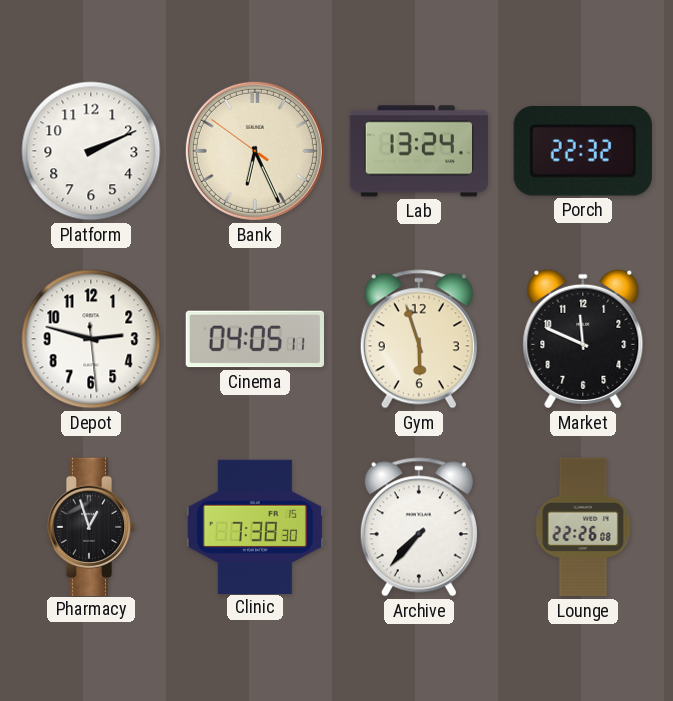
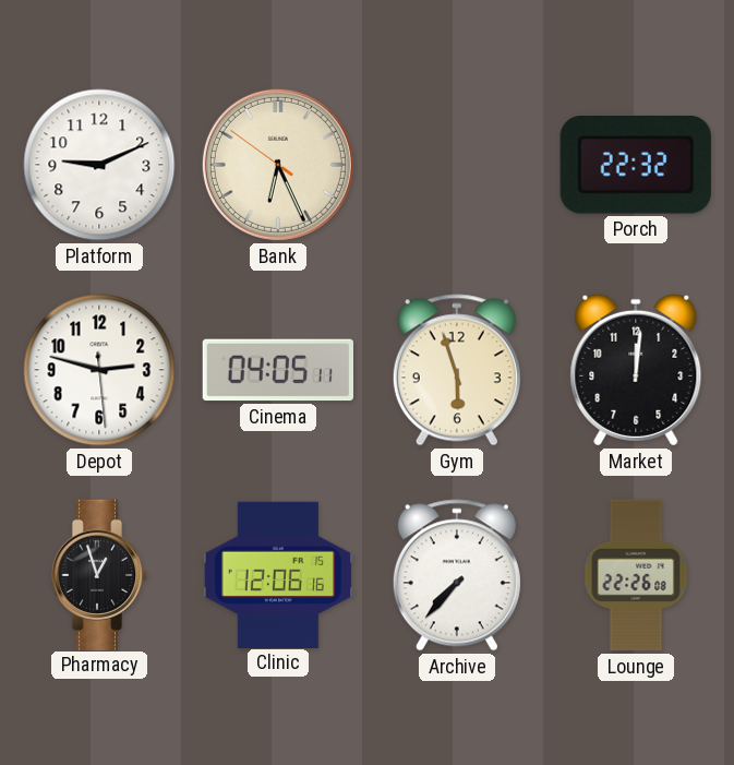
Platform: 2:11 -> 9:11 (99, 165)
Lab: 13:24 -> none (418, 151)
Market: 11:49 -> 12:01 (636, 370)
Clinic: 7:38 -> 12:06 (277, 574)
